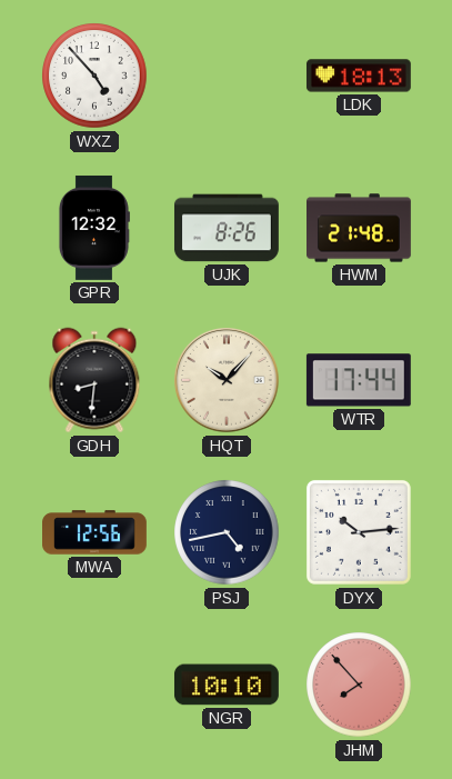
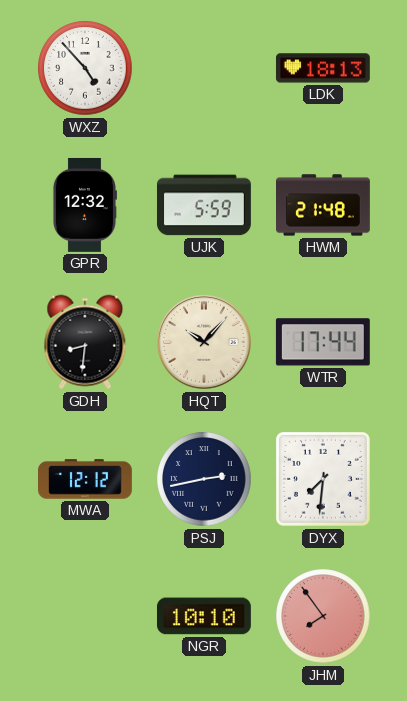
UJK: 8:26 -> 5:59 (204, 205)
MWA: 12:56 -> 12:12 (86, 479)
PSJ: 4:43 -> 2:43 (204, 479)
DYX: 10:14 -> 7:31 (323, 479)
JHM: 7:53 -> 7:54 (323, 616)
